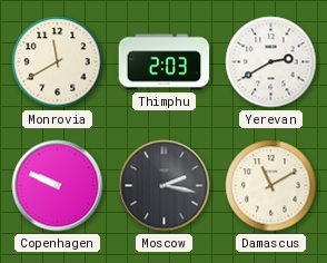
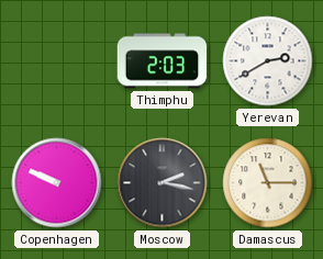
Monrovia: 11:40 -> none (58, 62)
Damascus: 11:10 -> 11:15 (268, 183)
